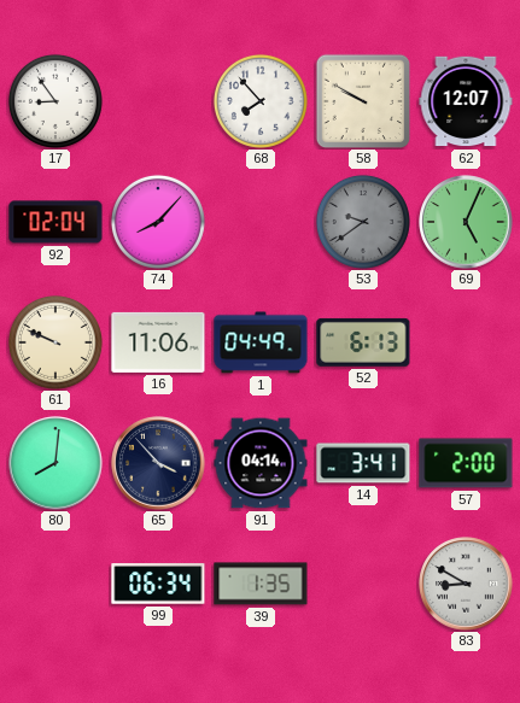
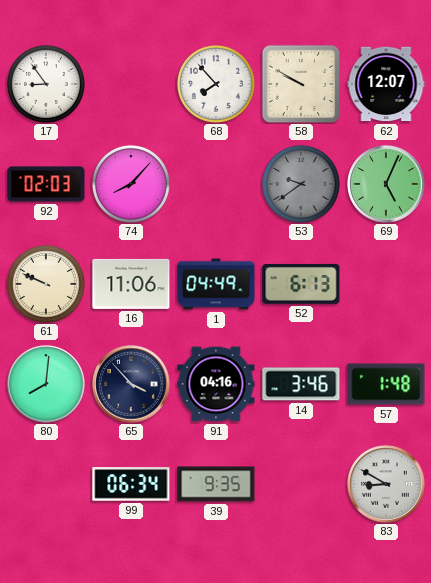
92: 02:04 -> 02:03 (46, 184)
91: 04:14 -> 04:16 (216, 384)
14: 3:41 -> 3:46 (301, 384)
57: 2:00 -> 1:48 (386, 384)
39: 1:35 -> 9:35 (216, 484)
